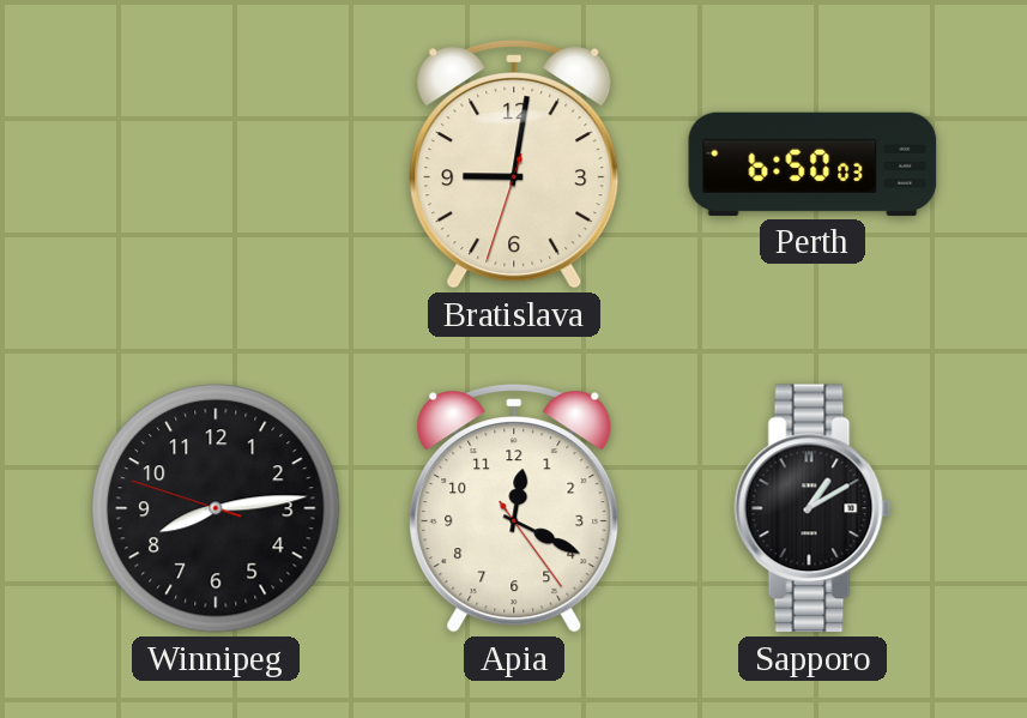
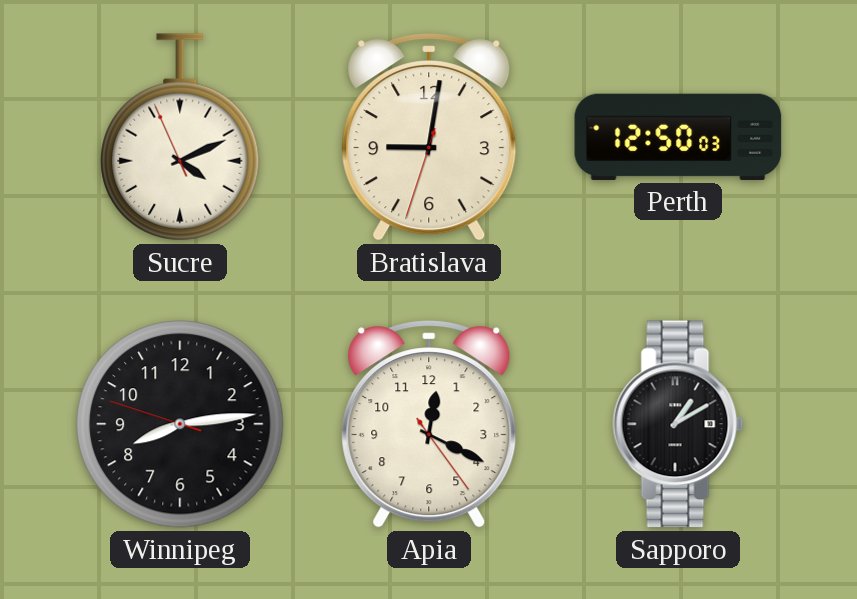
Sucre: none -> 4:10 (180, 137)
Perth: 6:50 -> 12:50 (678, 137)
